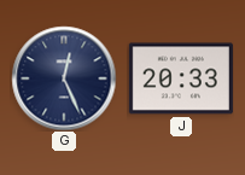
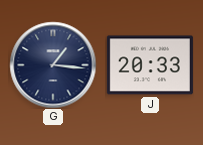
G: 12:26 -> 1:16 (53, 65)
